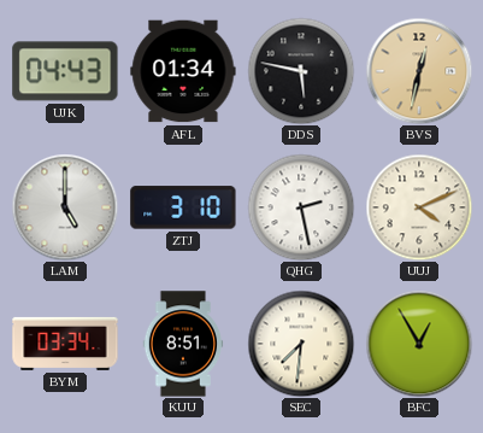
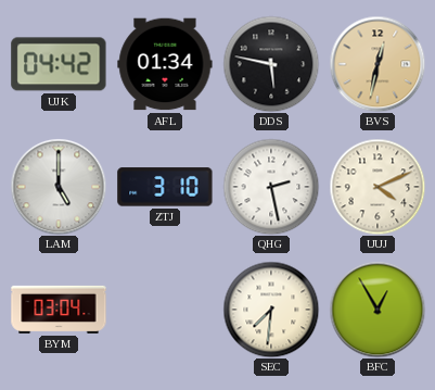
UJK: 04:43 -> 04:42 (59, 64)
BYM: 03:34 -> 03:04 (59, 310)
KUU: 8:51 -> none (183, 344)
